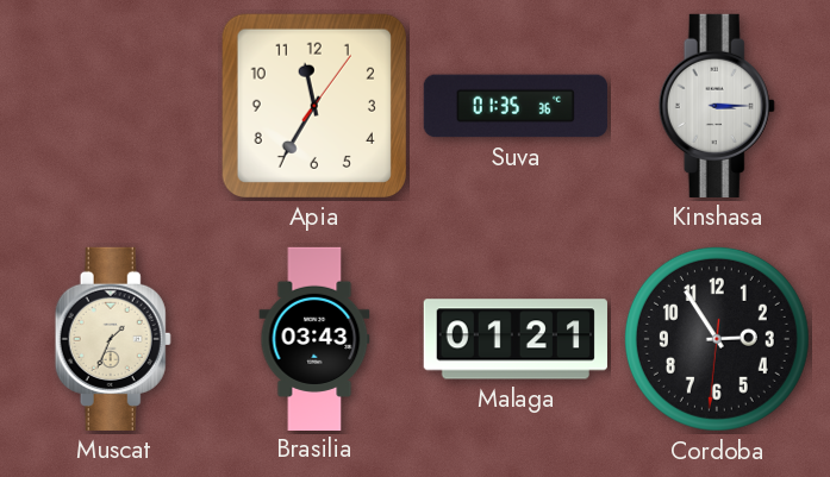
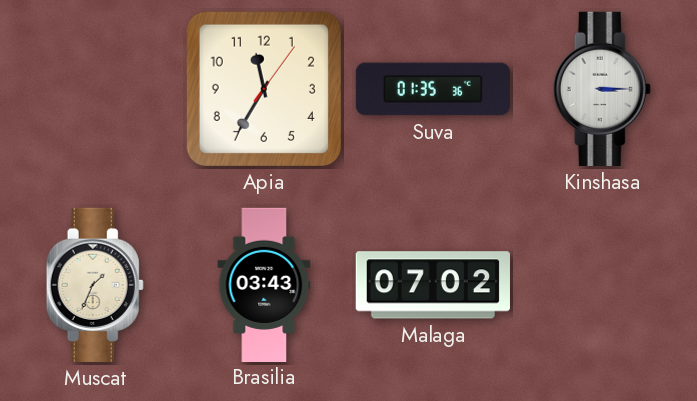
Malaga: 01:21 -> 07:02 (433, 285)
Cordoba: 2:54 -> none (717, 339)
